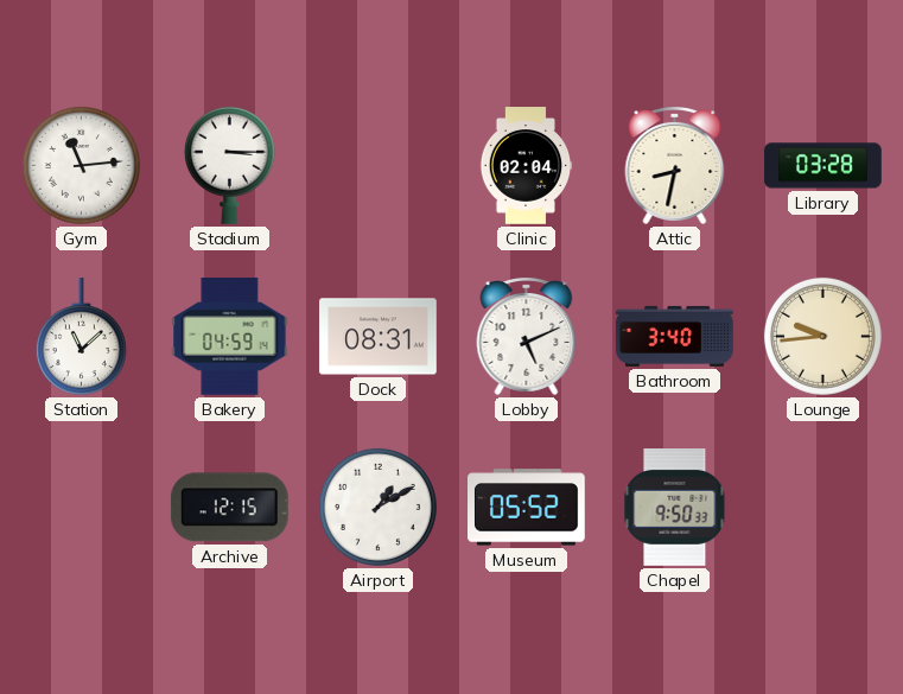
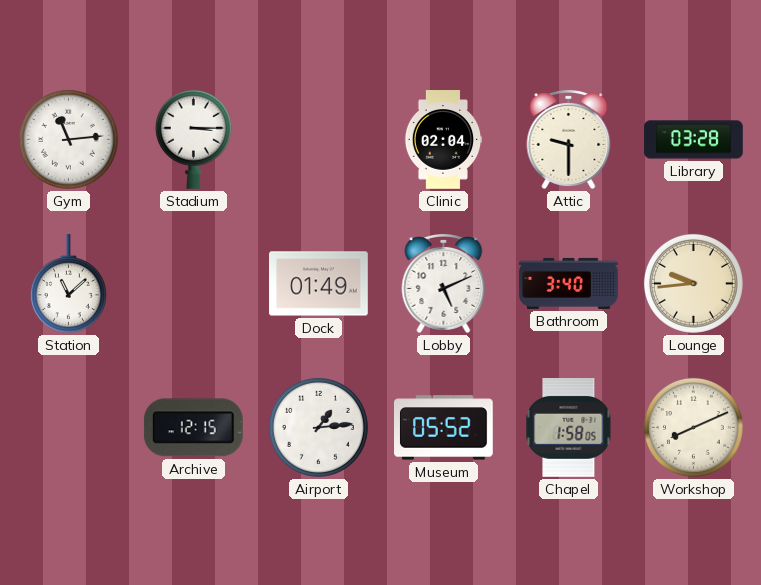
Attic: 8:32 -> 9:30 (569, 140)
Bakery: 04:59 -> none (230, 337)
Dock: 08:31 -> 01:49 (319, 284)
Airport: 1:10 -> 1:14 (318, 427)
Chapel: 9:50 -> 1:58 (569, 428)
Workshop: none -> 8:11 (693, 427)
